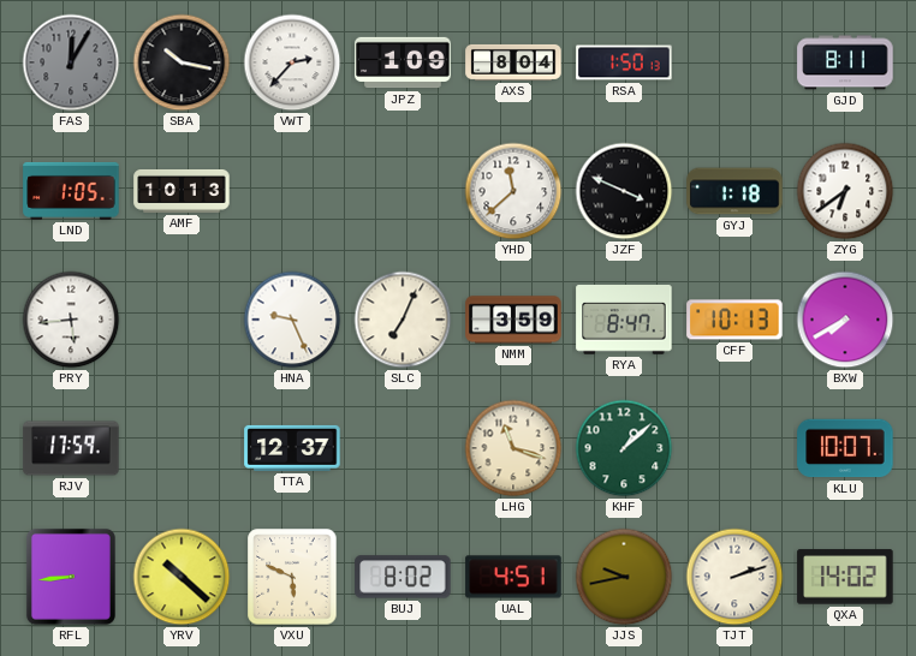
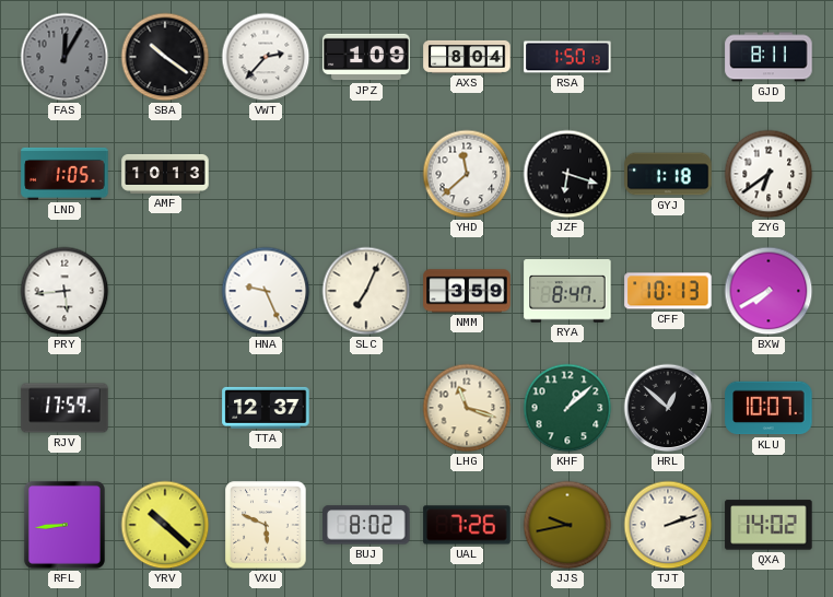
SBA: 10:17 -> 10:21 (165, 57)
JZF: 3:49 -> 6:18 (567, 174)
HRL: none -> 12:52 (668, 408)
UAL: 4:51 -> 7:26 (467, 525)
